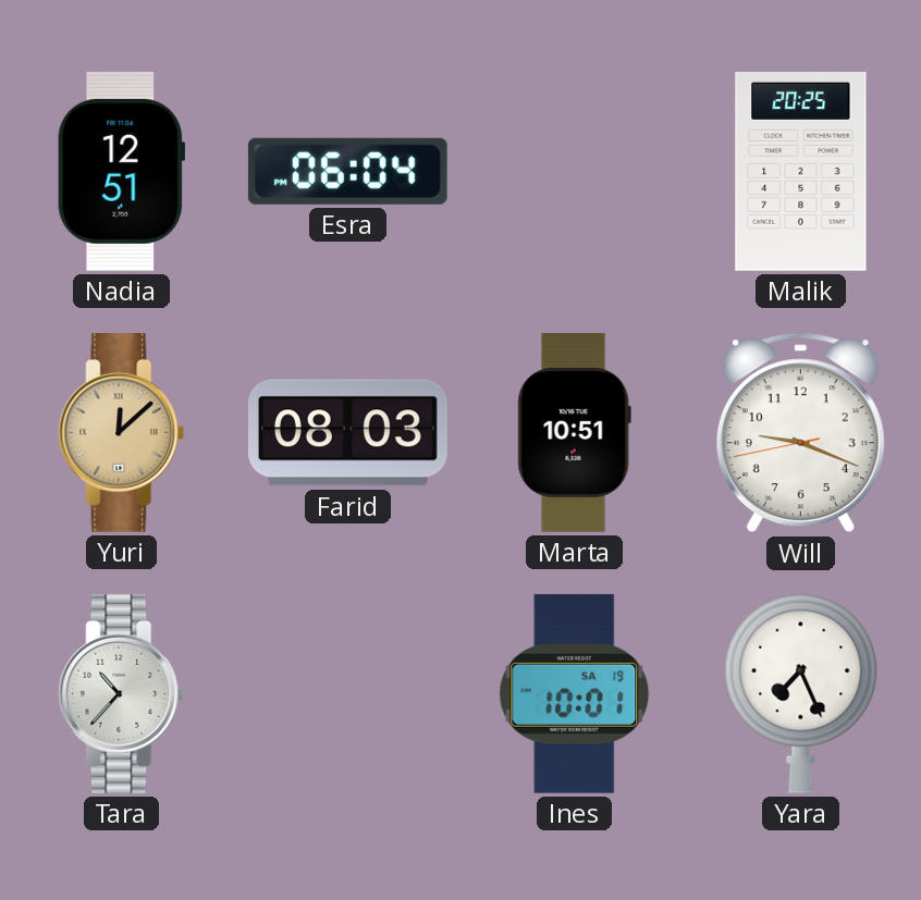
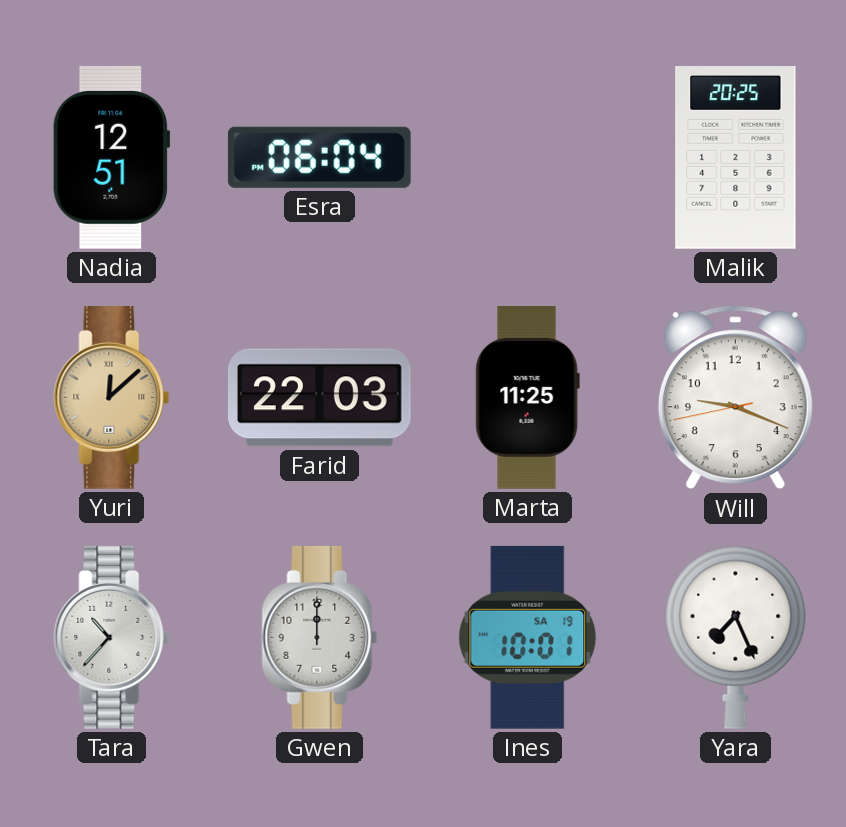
Farid: 08:03 -> 22:03 (319, 398)
Marta: 10:51 -> 11:25 (527, 397)
Gwen: none -> 12:00 (320, 637)
